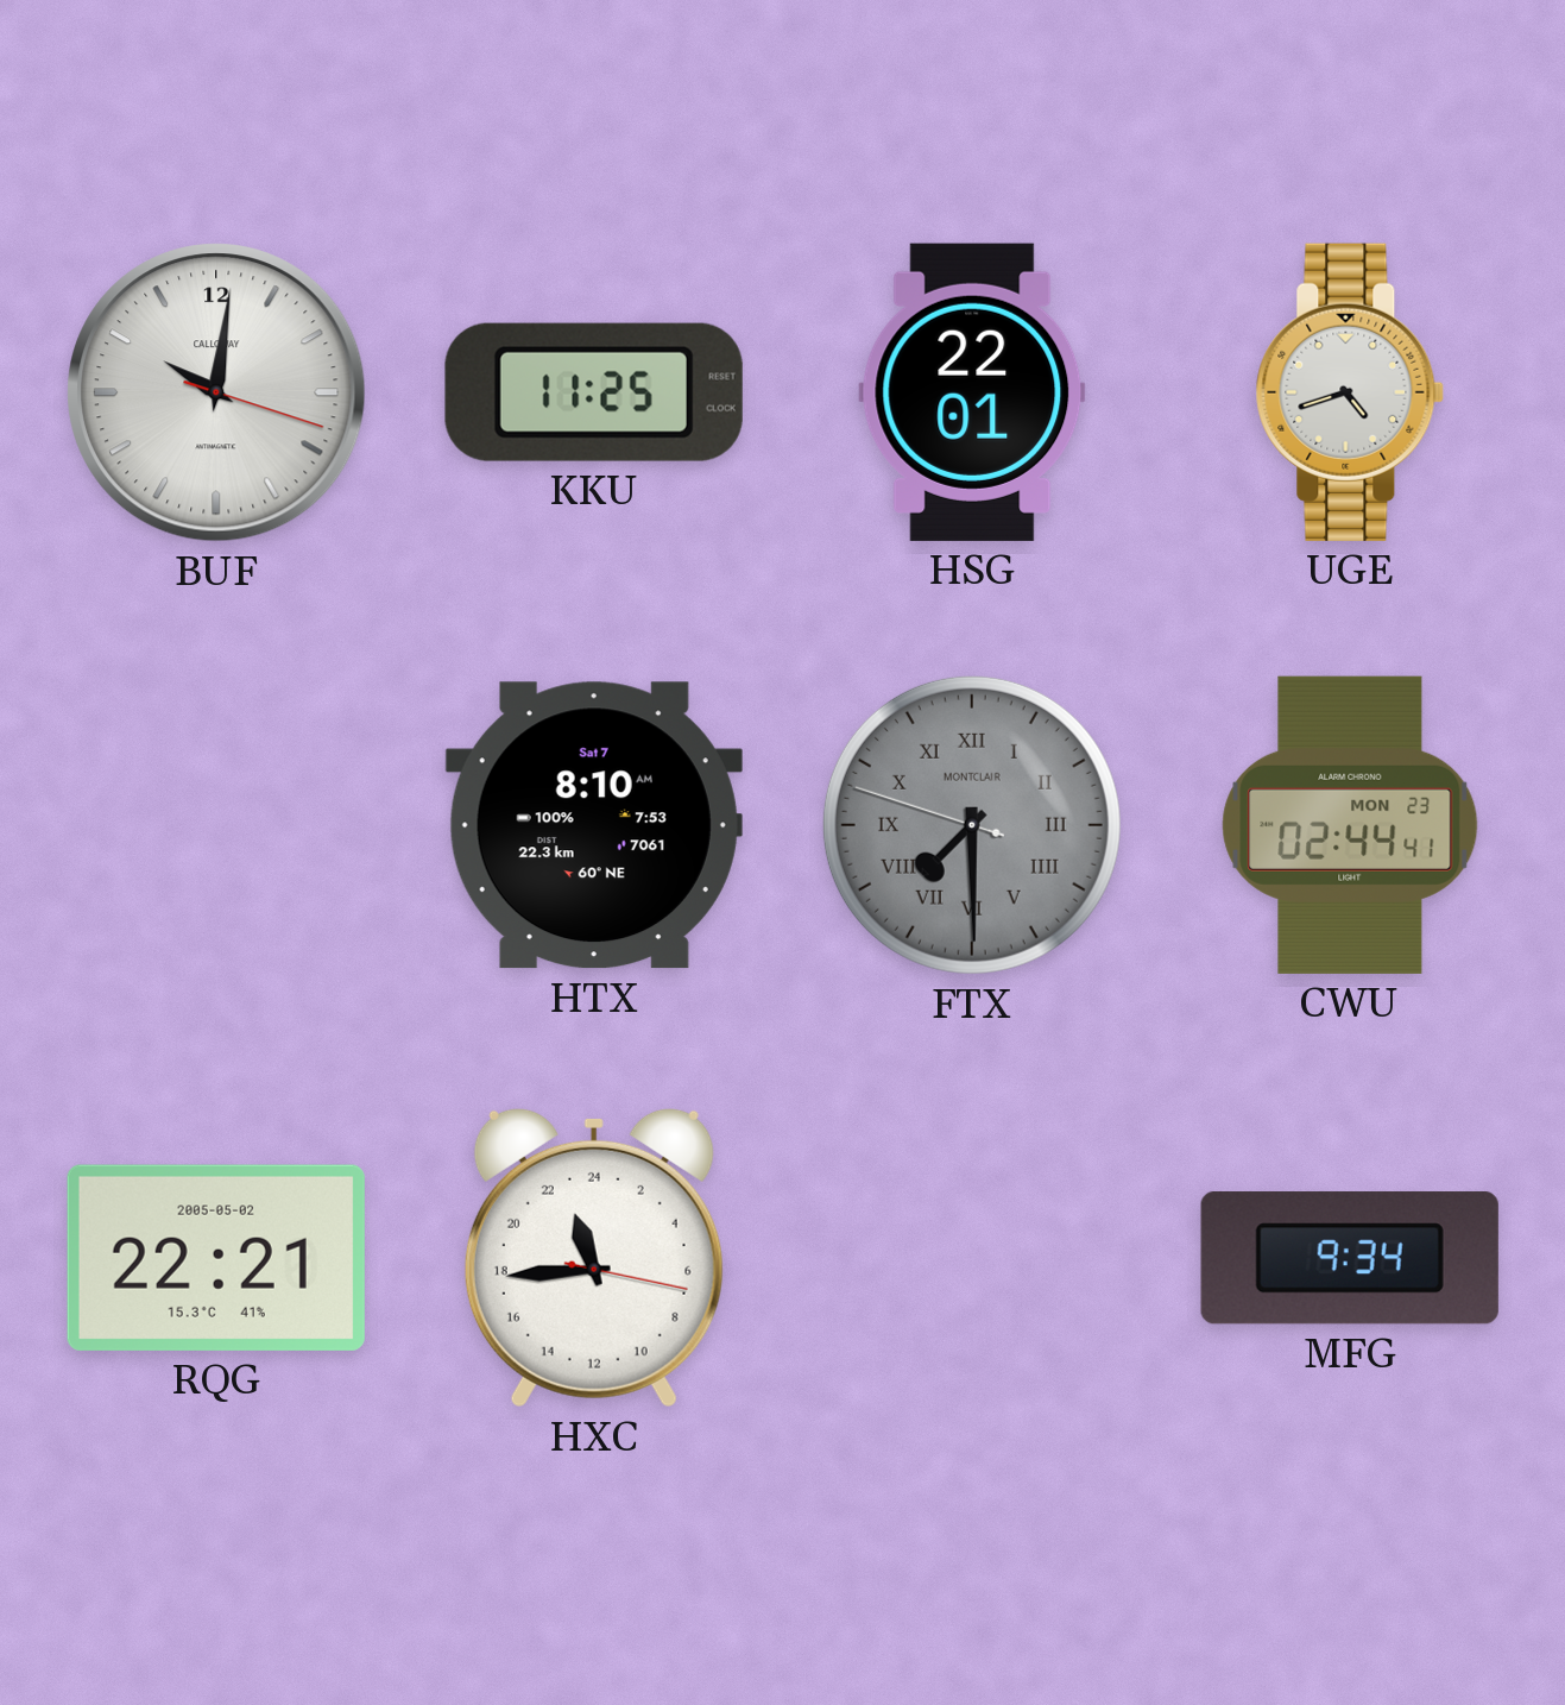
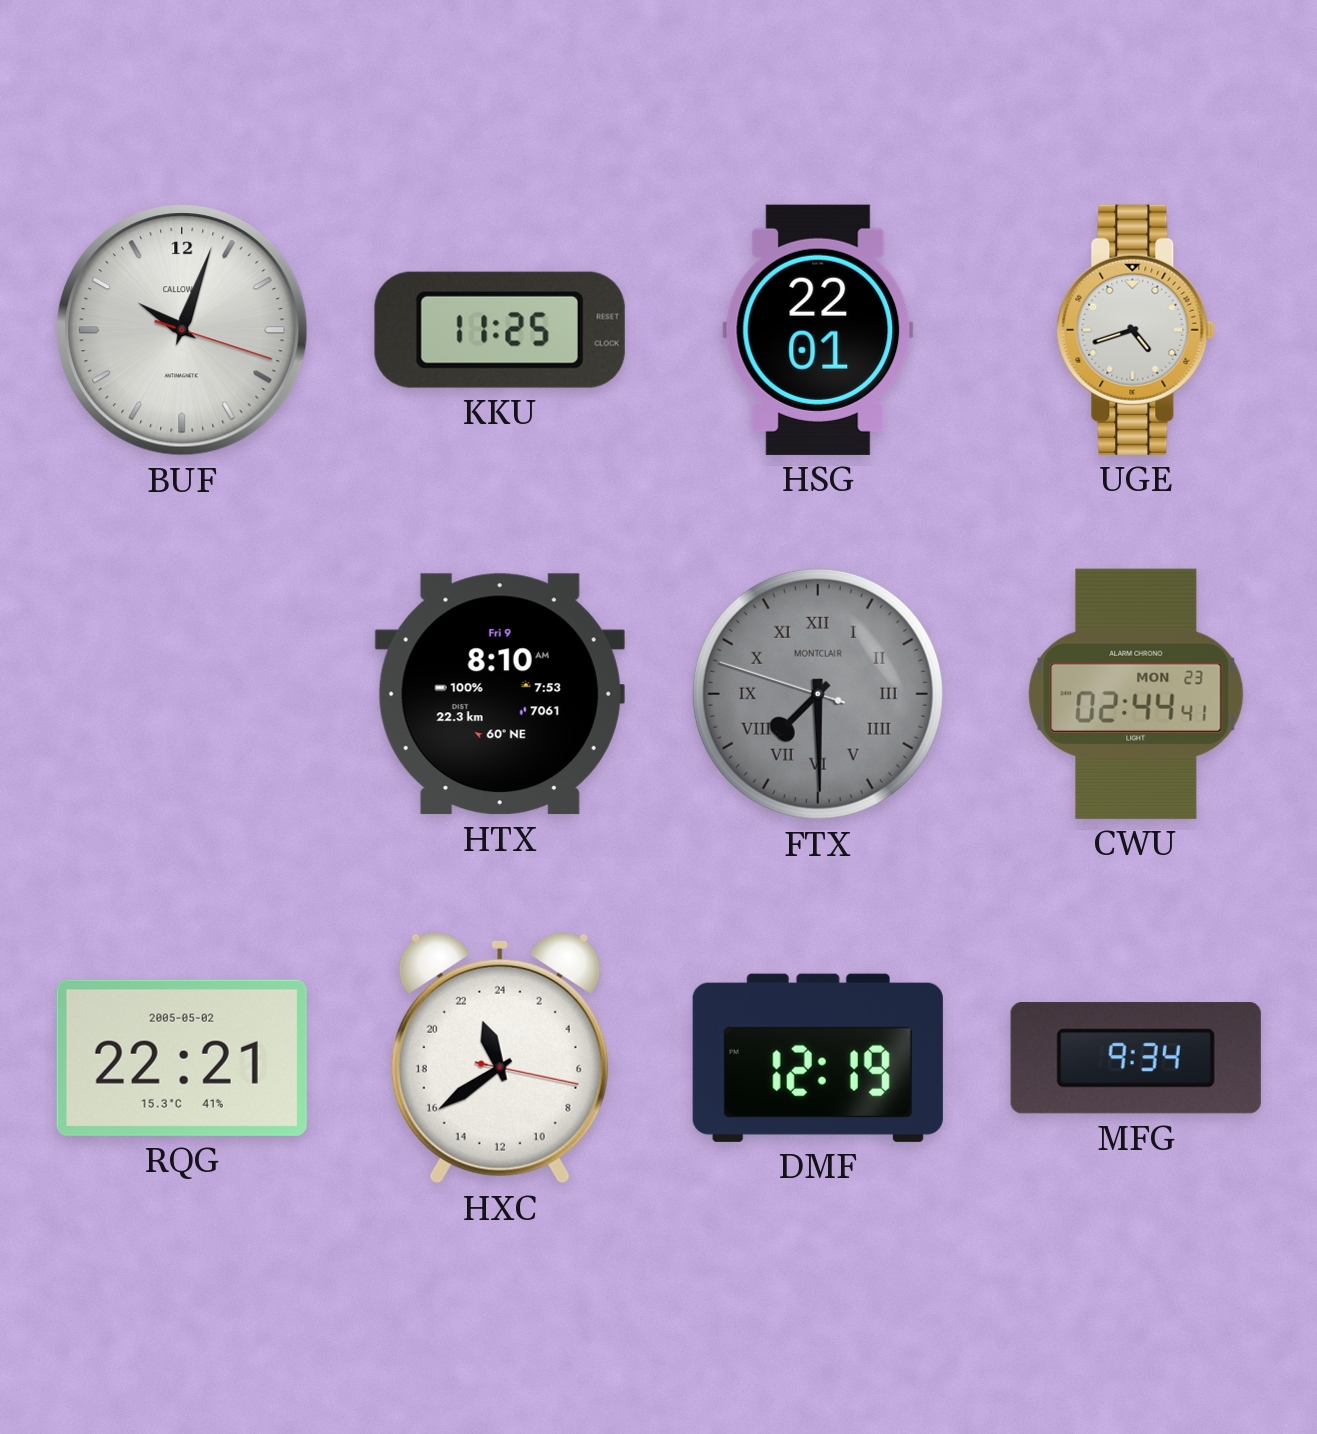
BUF: 10:01 -> 10:03 (182, 330)
HTX date: Sat 7 -> Fri 9 (500, 694)
HXC: 22:44 -> 22:39 (500, 1058)
DMF: none -> 12:19 (818, 1058)
